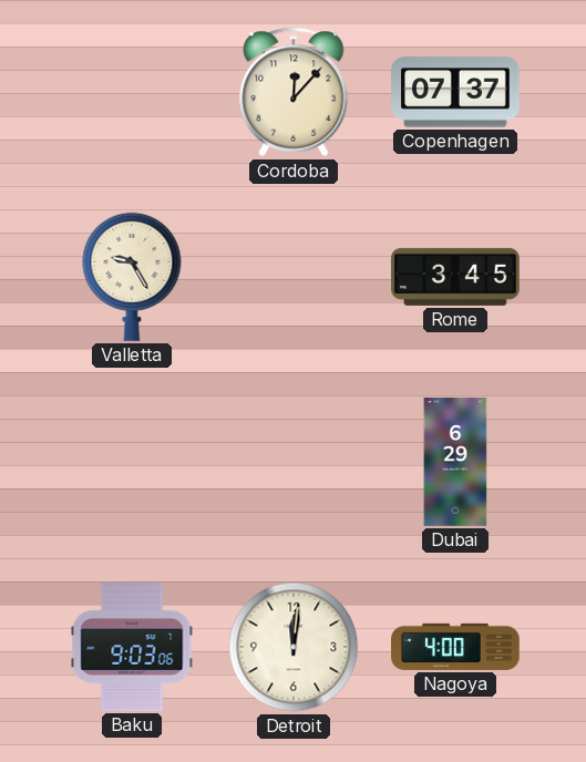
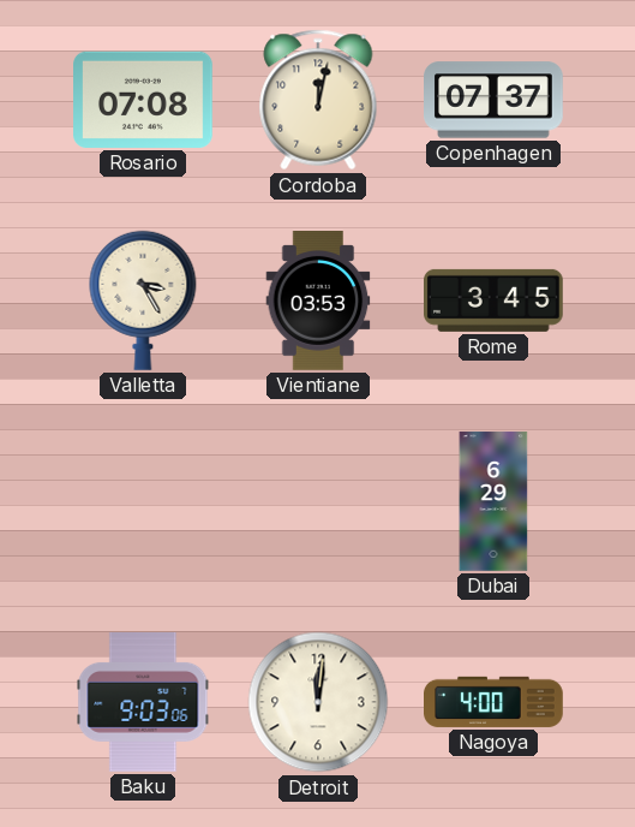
Rosario: none -> 07:08 (144, 100)
Cordoba: 12:07 -> 12:02 (318, 100)
Valletta: 9:25 -> 3:25 (143, 301)
Vientiane: none -> 03:53 (318, 302)
